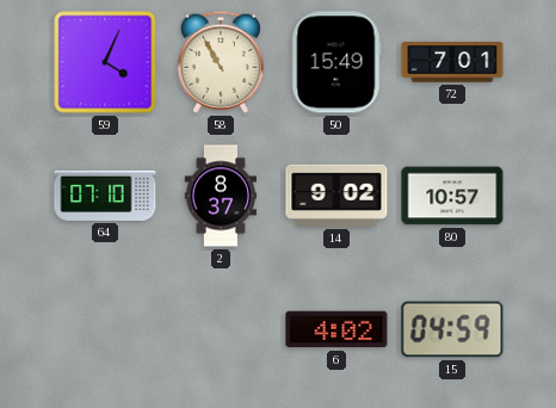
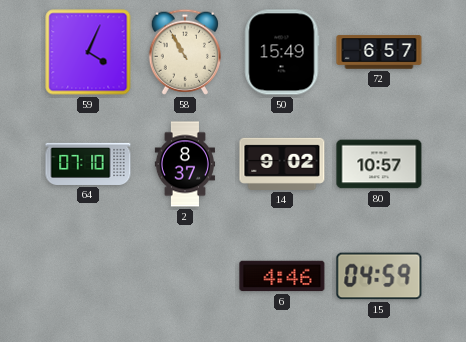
72: 7:01 -> 6:57 (379, 52)
6: 4:02 -> 4:46 (282, 276)
